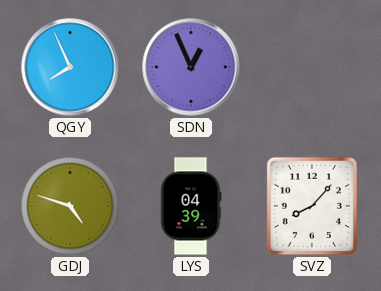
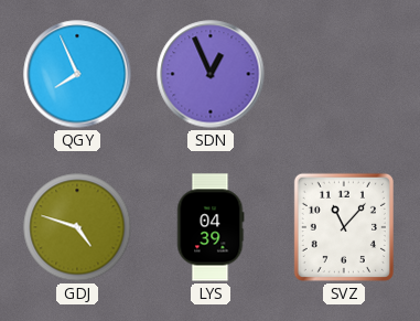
SVZ: 8:07 -> 11:07 (344, 227)
